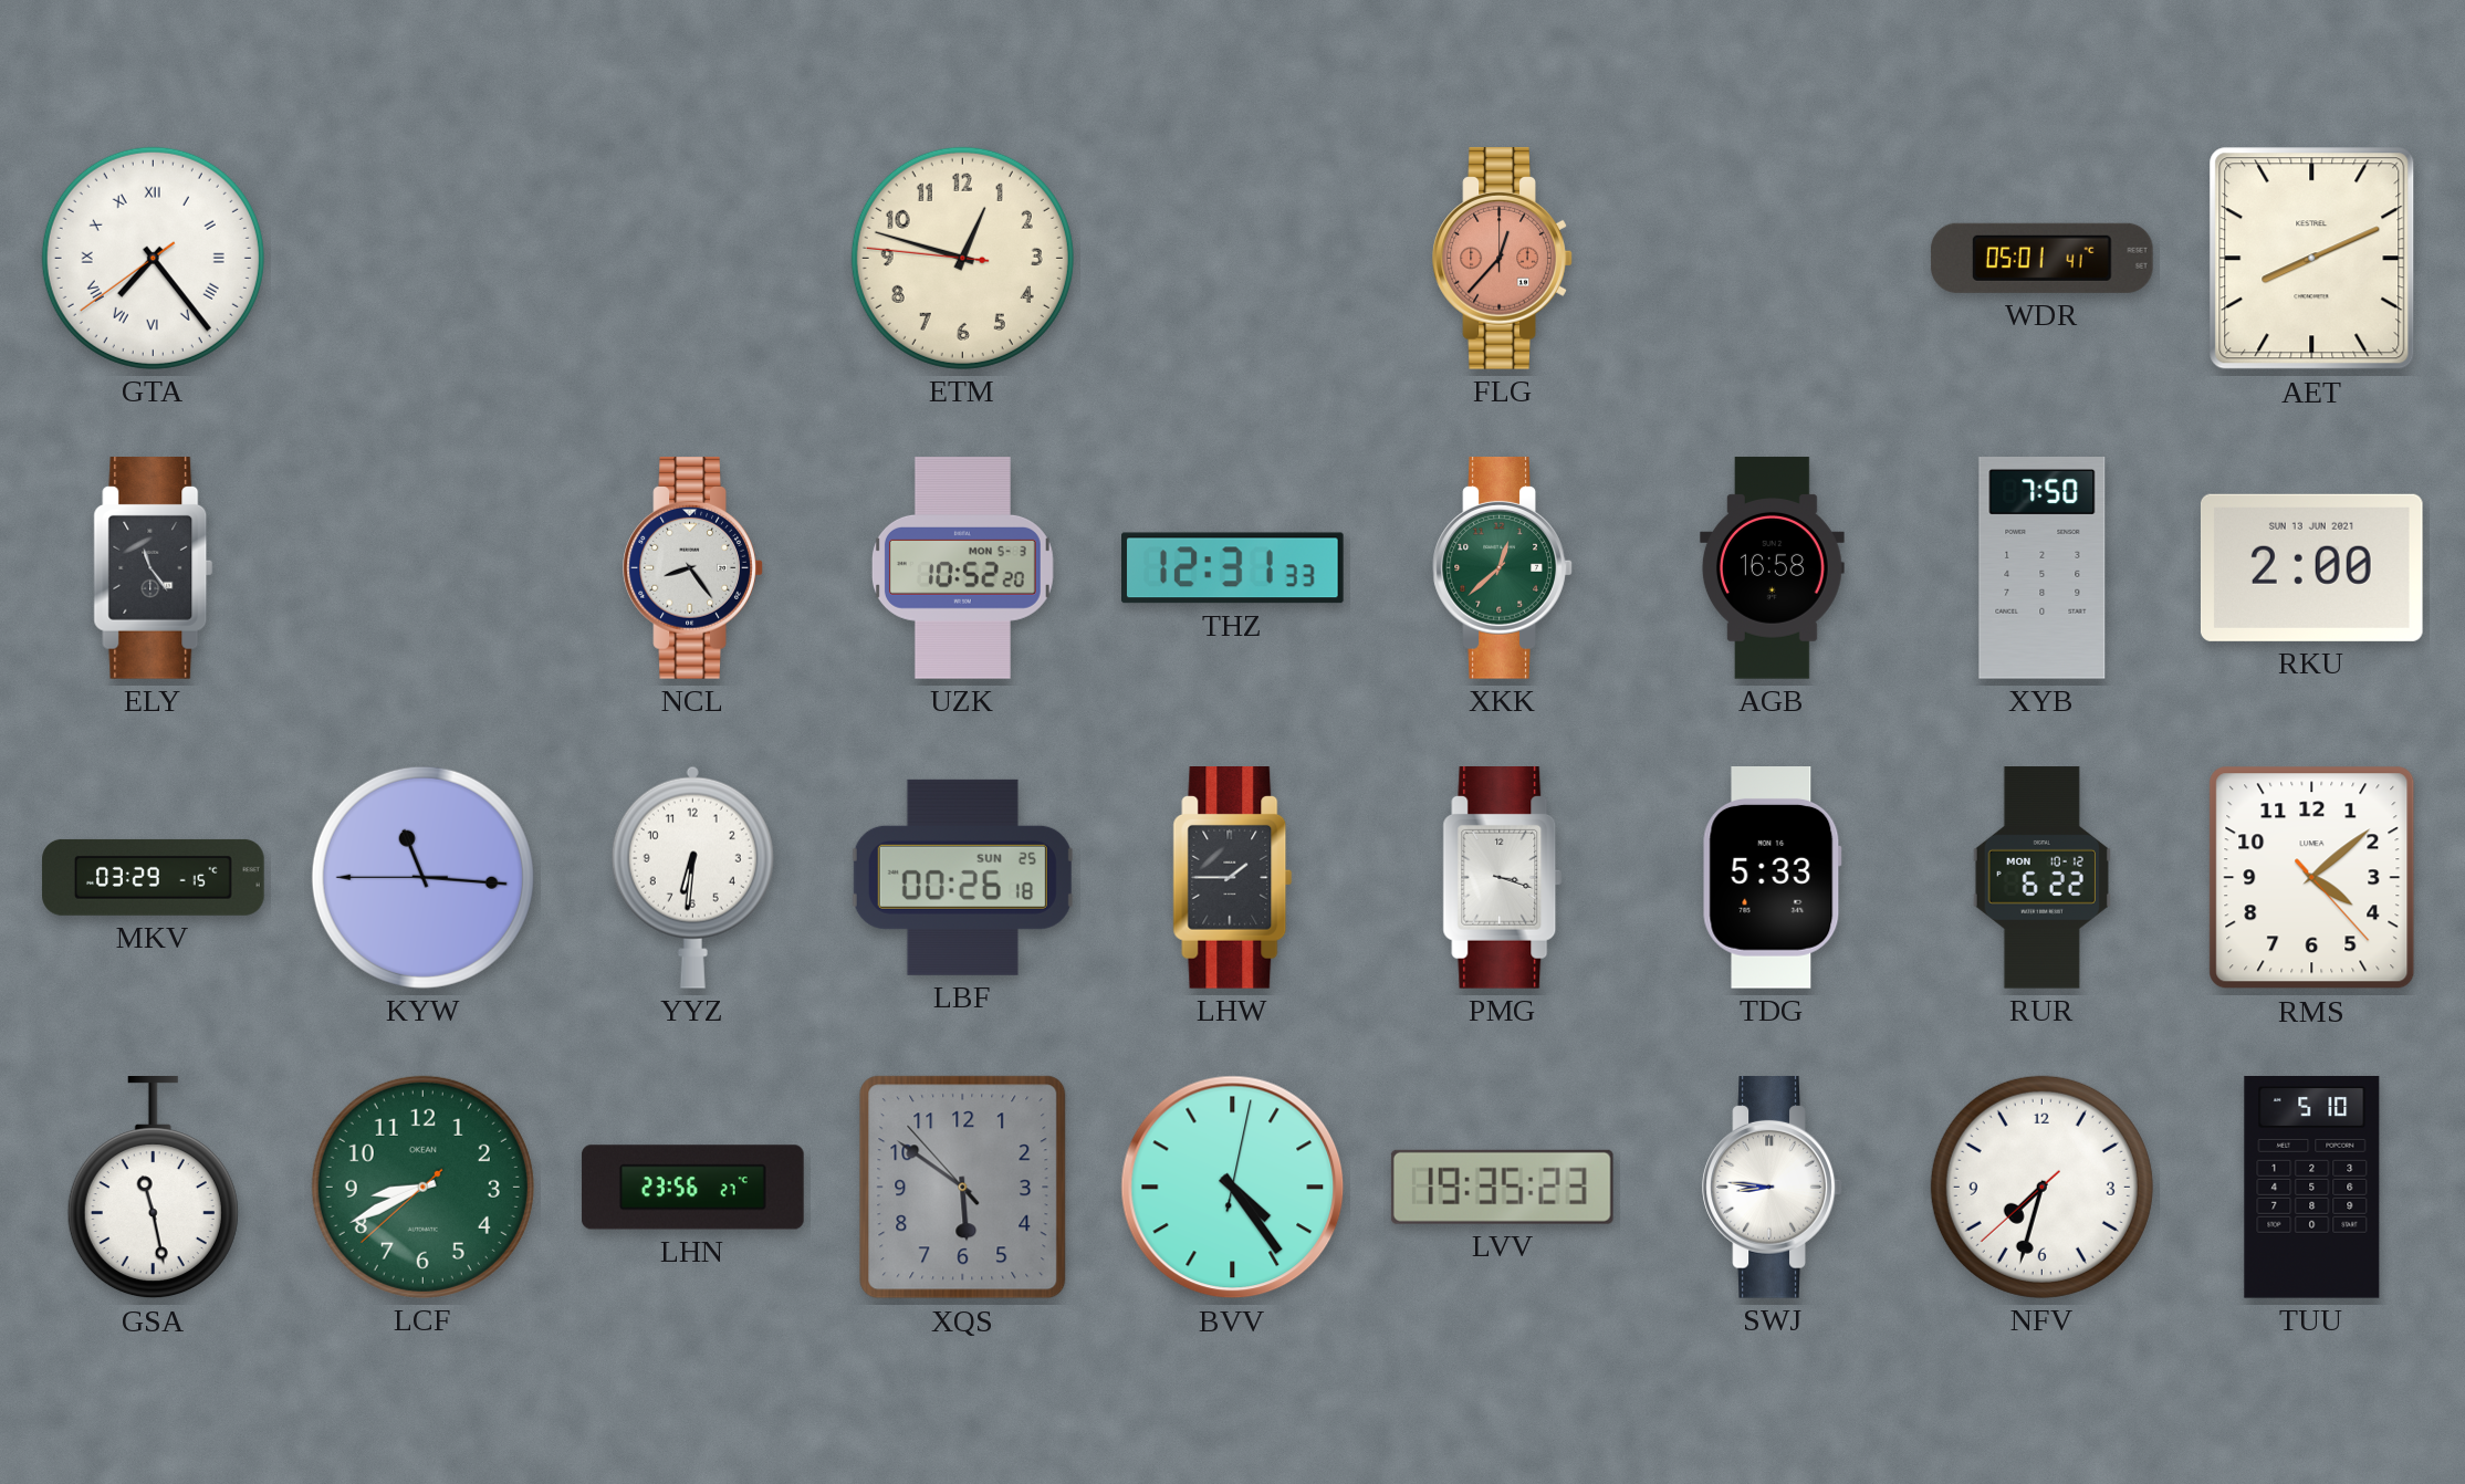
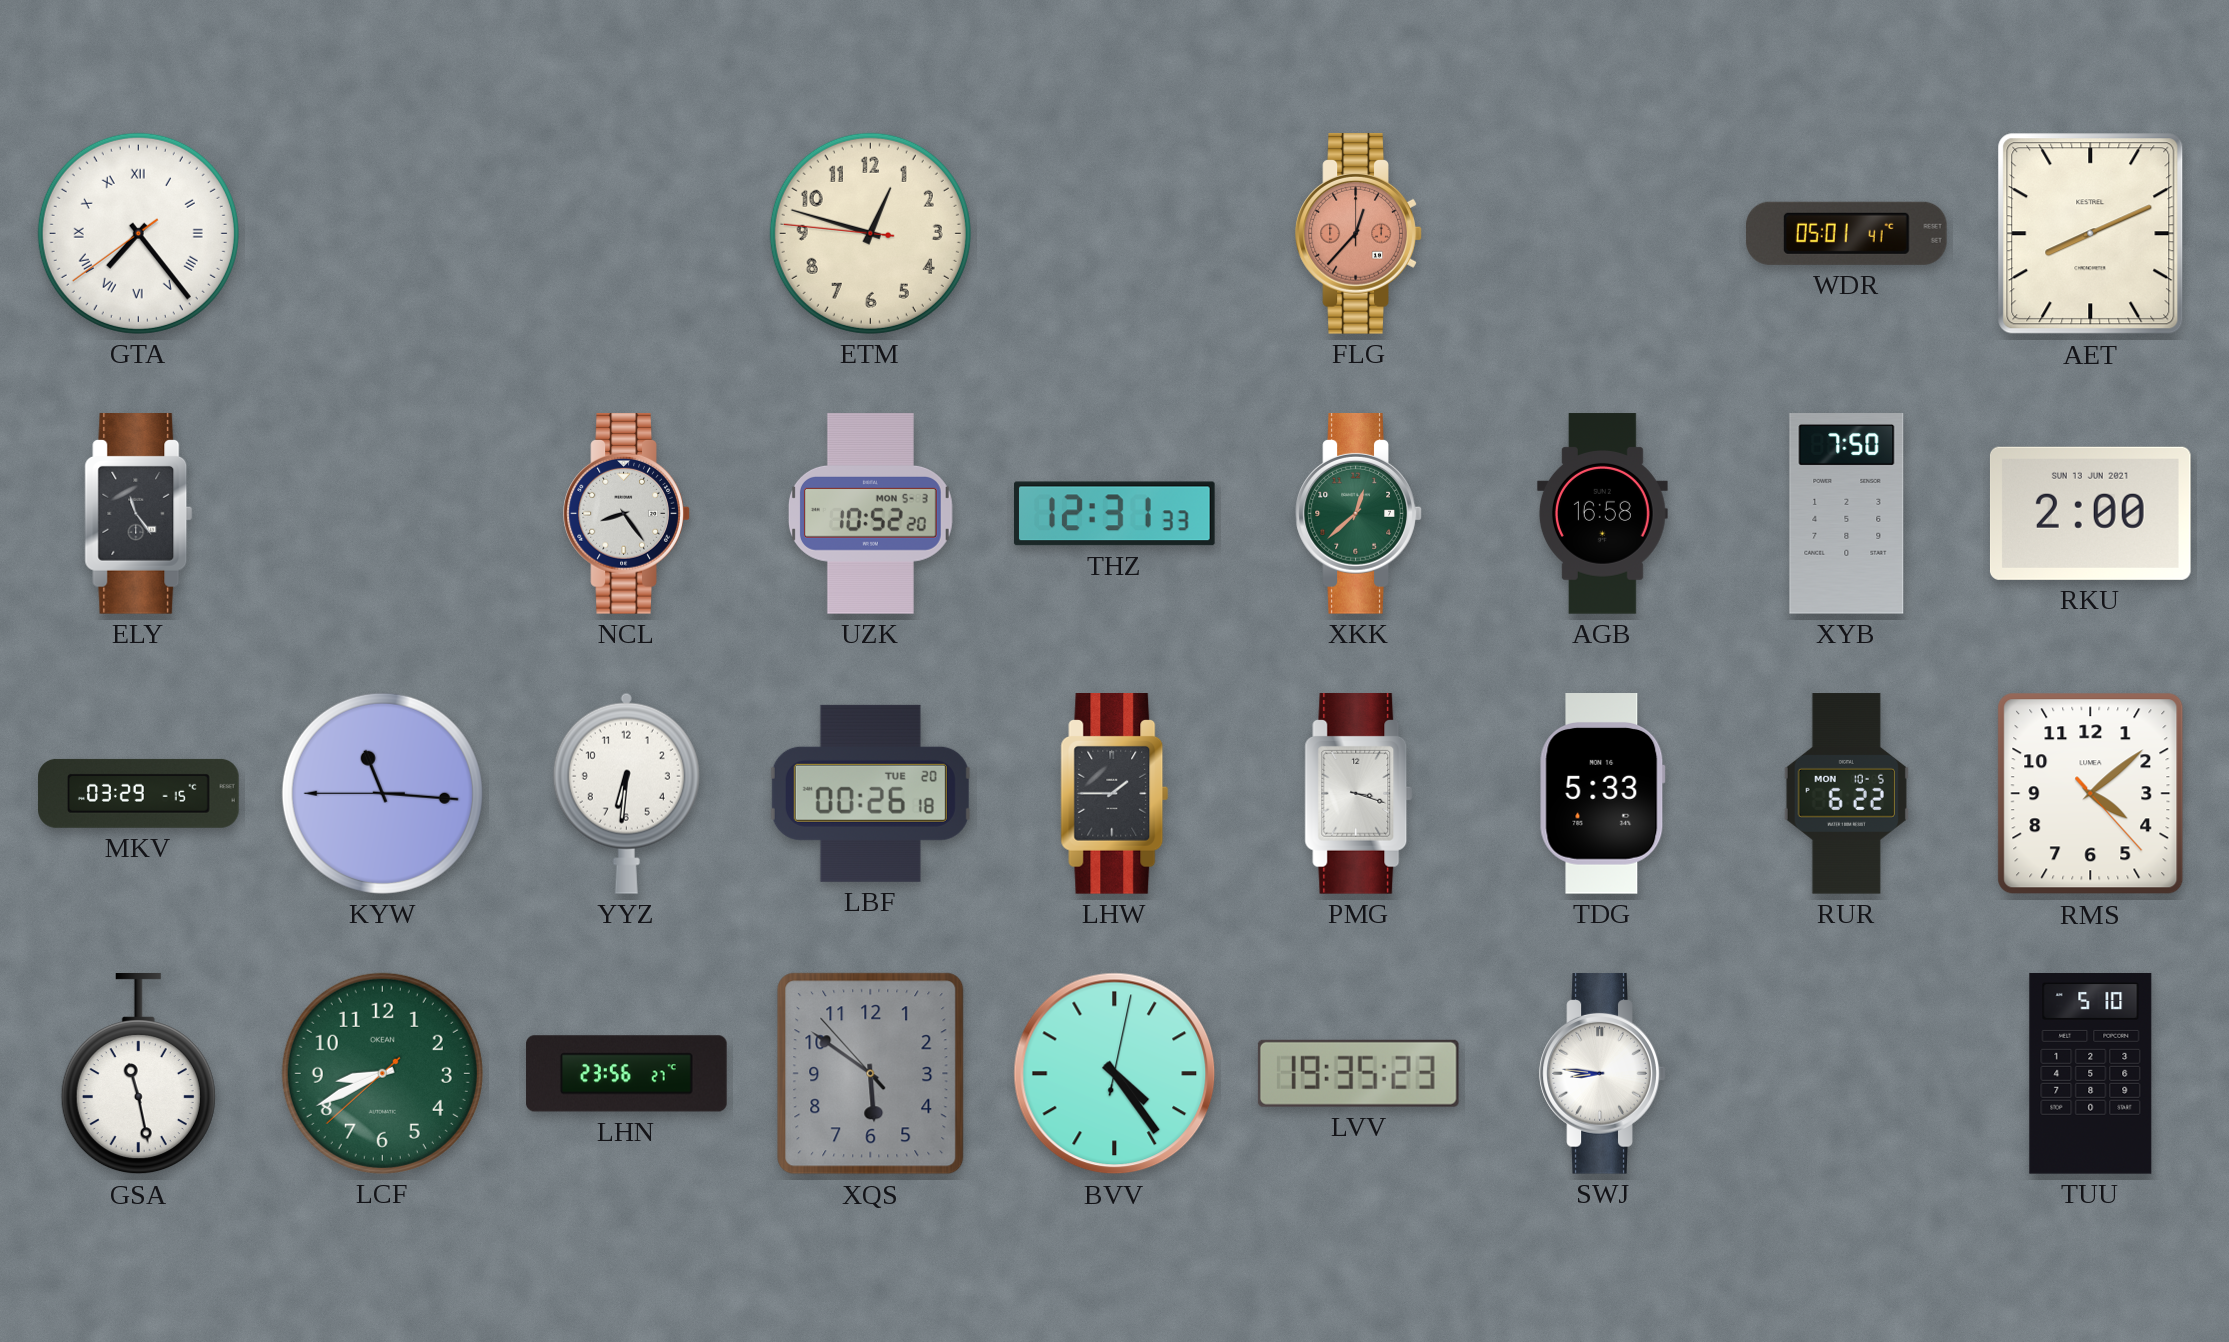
LBF date: SUN 25 -> TUE 20 (870, 793)
RUR date: MON 10-12 -> MON 10-5 (1846, 794)
NFV: 7:32 -> none (2041, 1187)
